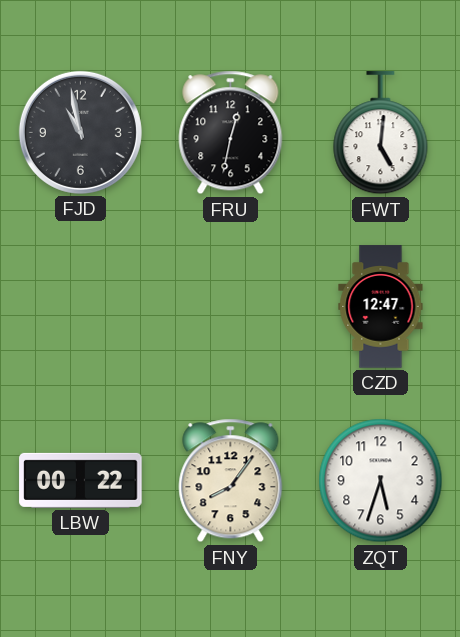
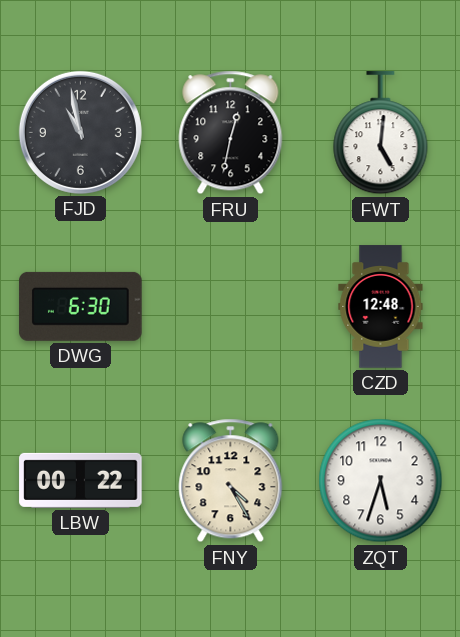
DWG: none -> 6:30 (81, 306)
CZD: 12:47 -> 12:48 (381, 307)
FNY: 8:06 -> 4:25 (231, 481)
